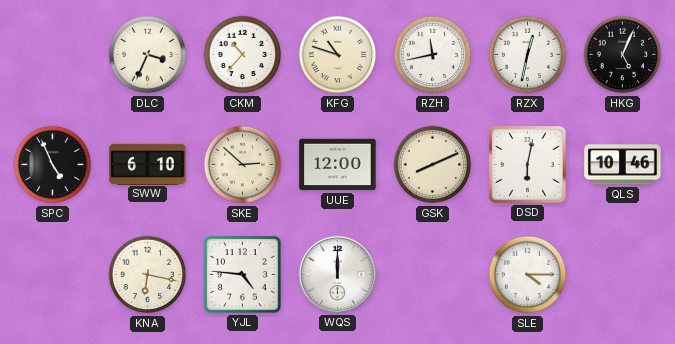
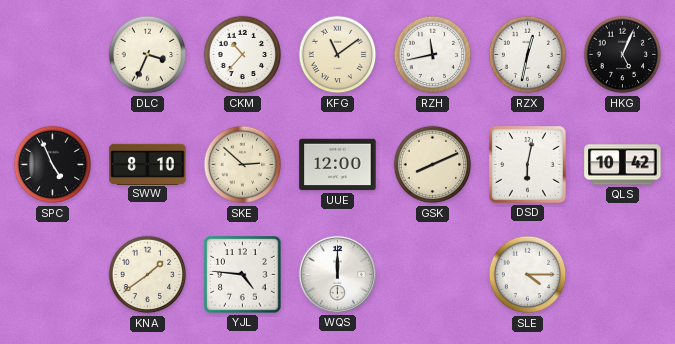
KFG: 10:48 -> 11:09 (338, 55)
SWW: 6:10 -> 8:10 (148, 164)
QLS: 10:46 -> 10:42 (623, 165)
KNA: 6:17 -> 1:39 (148, 275)
